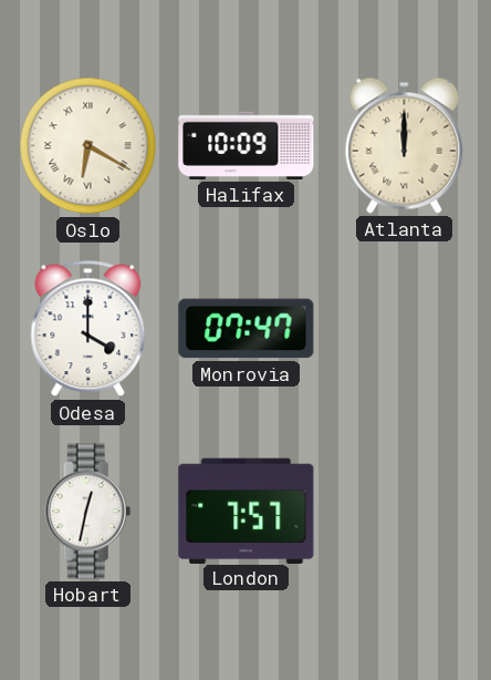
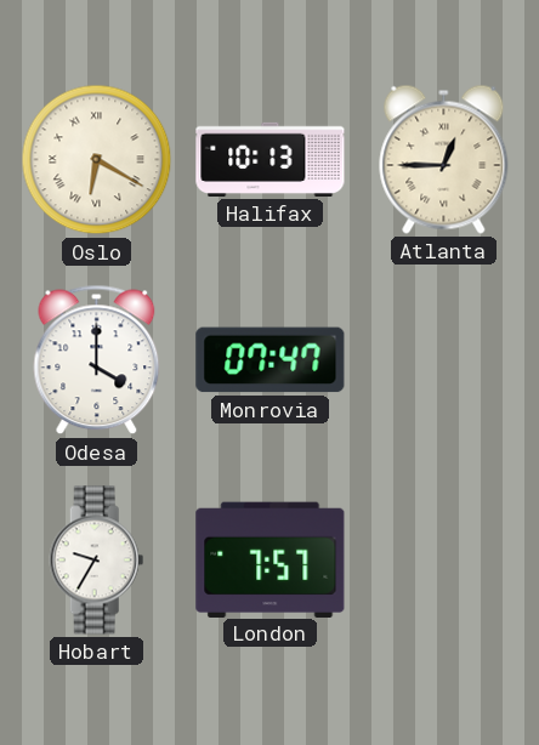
Halifax: 10:09 -> 10:13 (271, 159)
Atlanta: 12:00 -> 12:45 (444, 159)
Hobart: 12:32 -> 9:35 (97, 561)
